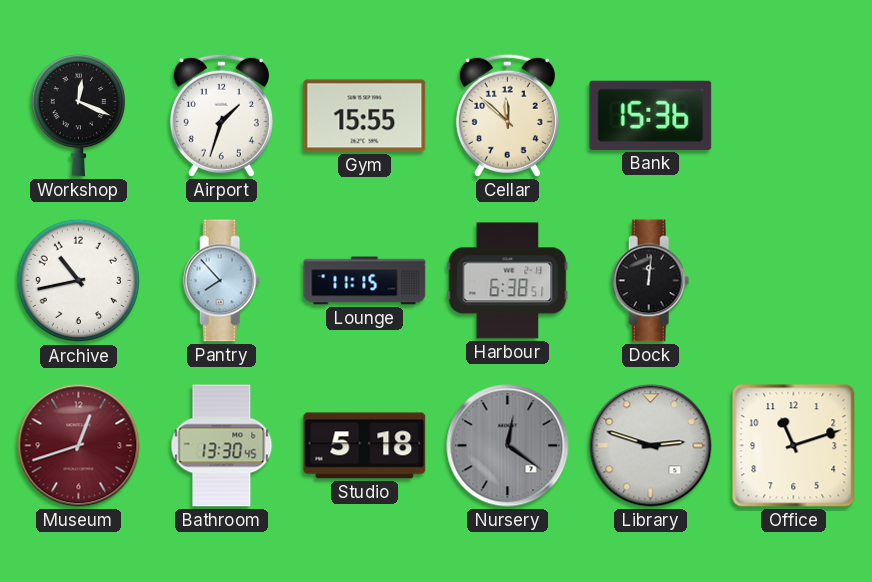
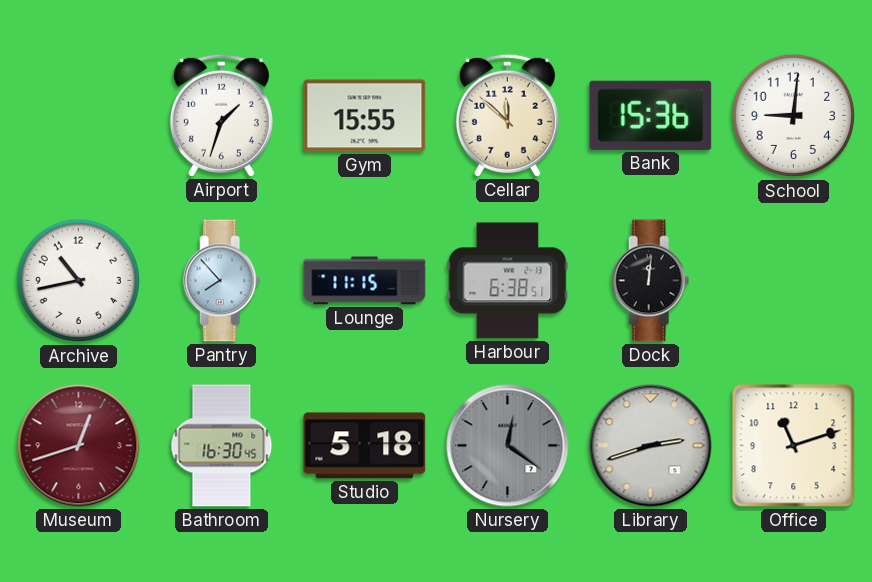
Workshop: 12:19 -> none (78, 115)
School: none -> 9:01 (794, 116)
Bathroom: 13:30 -> 16:30 (222, 446)
Library: 2:48 -> 2:42 (651, 446)
